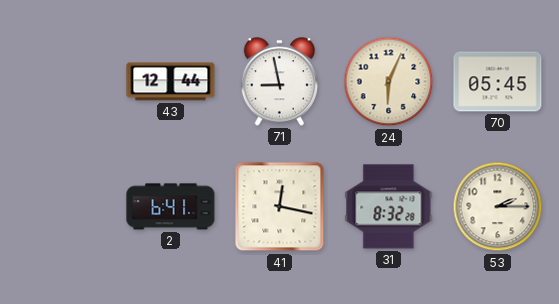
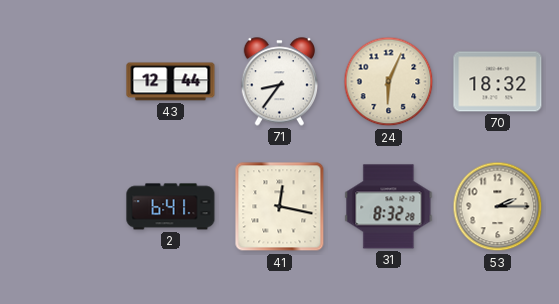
71: 8:58 -> 8:36 (279, 82)
70: 05:45 -> 18:32 (498, 82)
